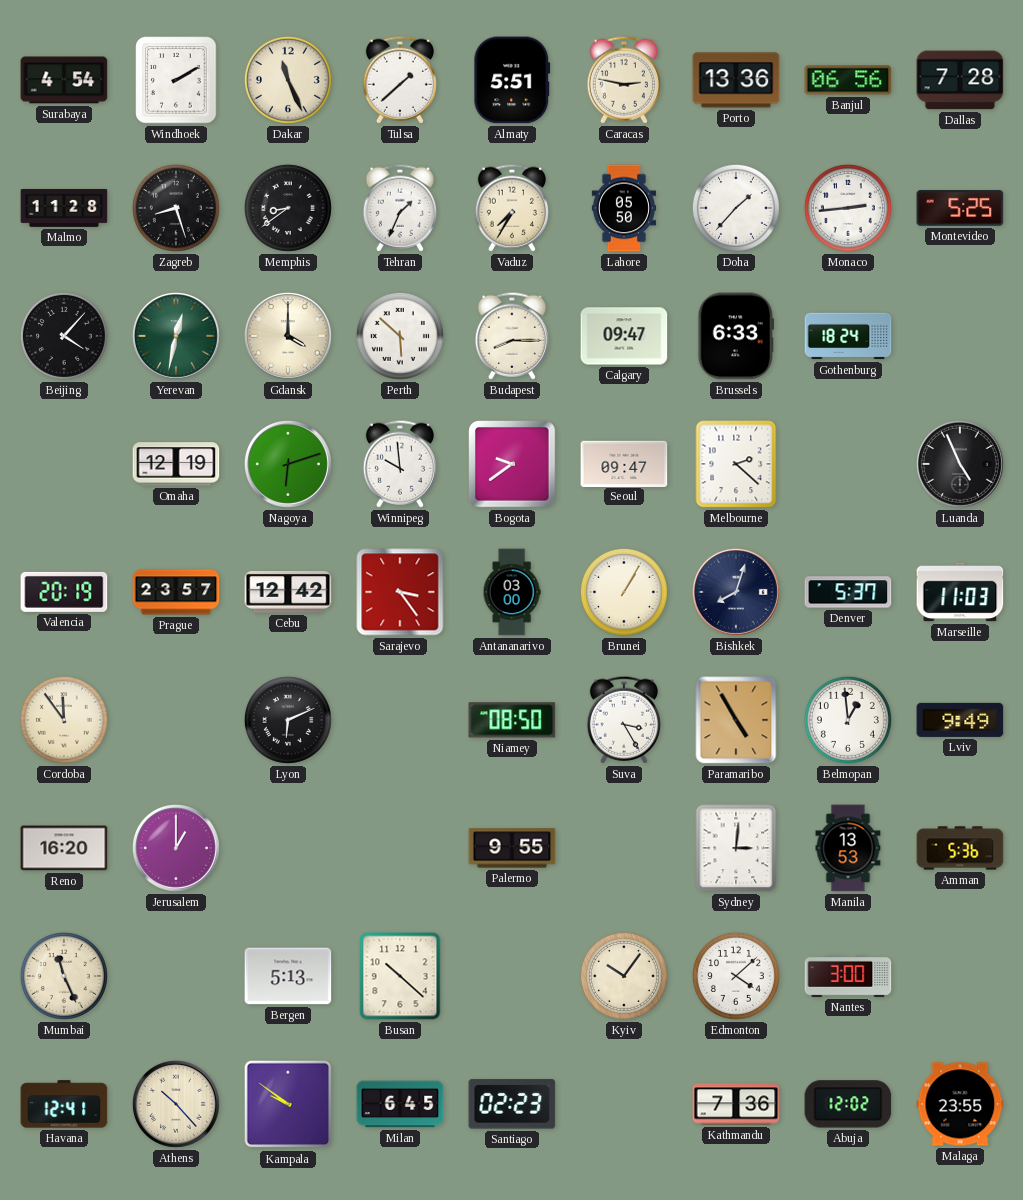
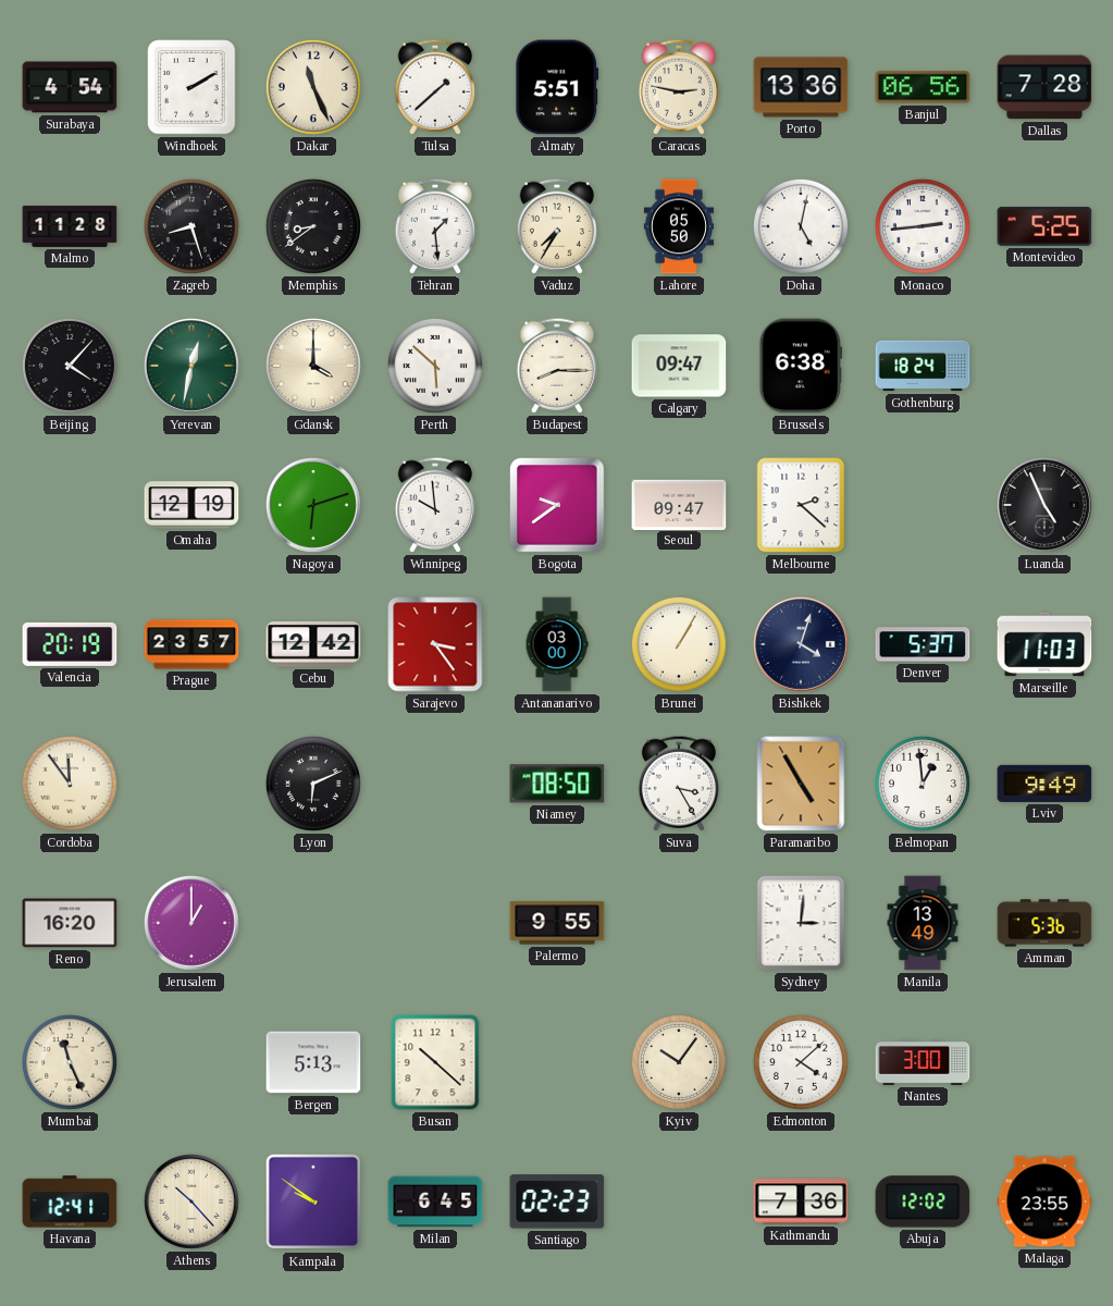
Tehran: 1:34 -> 1:29 (435, 226)
Doha: 1:37 -> 5:02 (801, 226)
Brussels: 6:33 -> 6:38 (800, 366)
Bishkek: 8:03 -> 4:03 (801, 644)
Manila: 13:53 -> 13:49 (923, 923)
